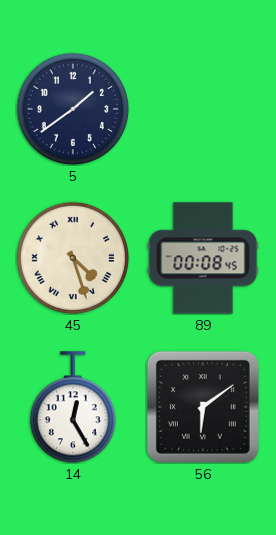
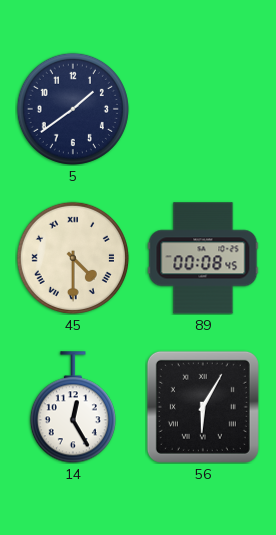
45: 4:27 -> 4:30 (73, 258)
56: 6:09 -> 6:05 (203, 407)
